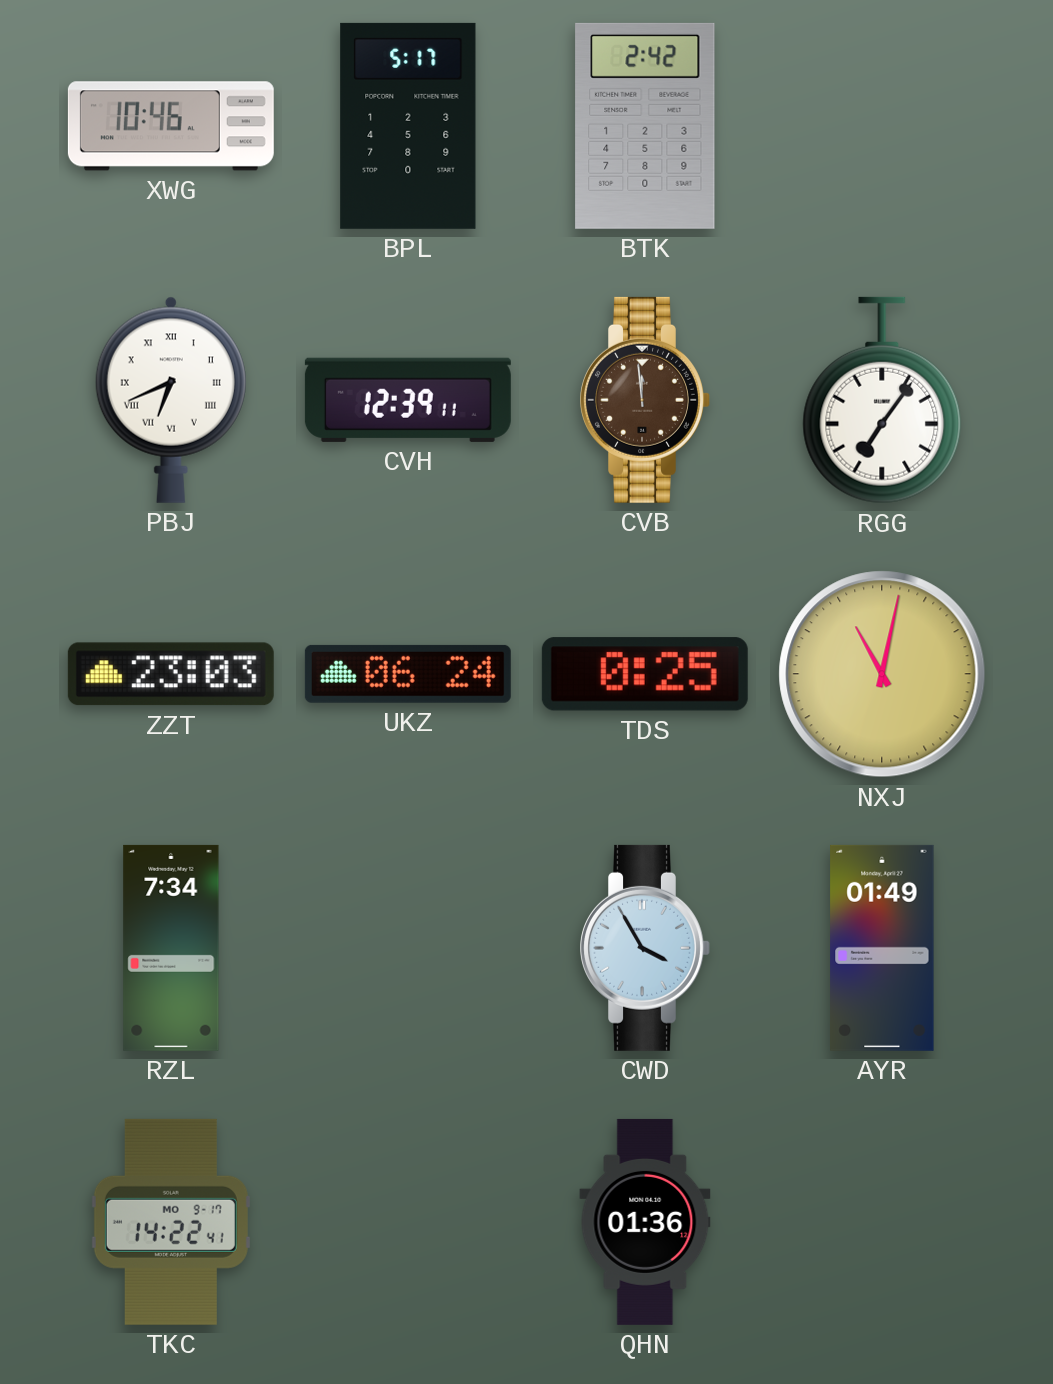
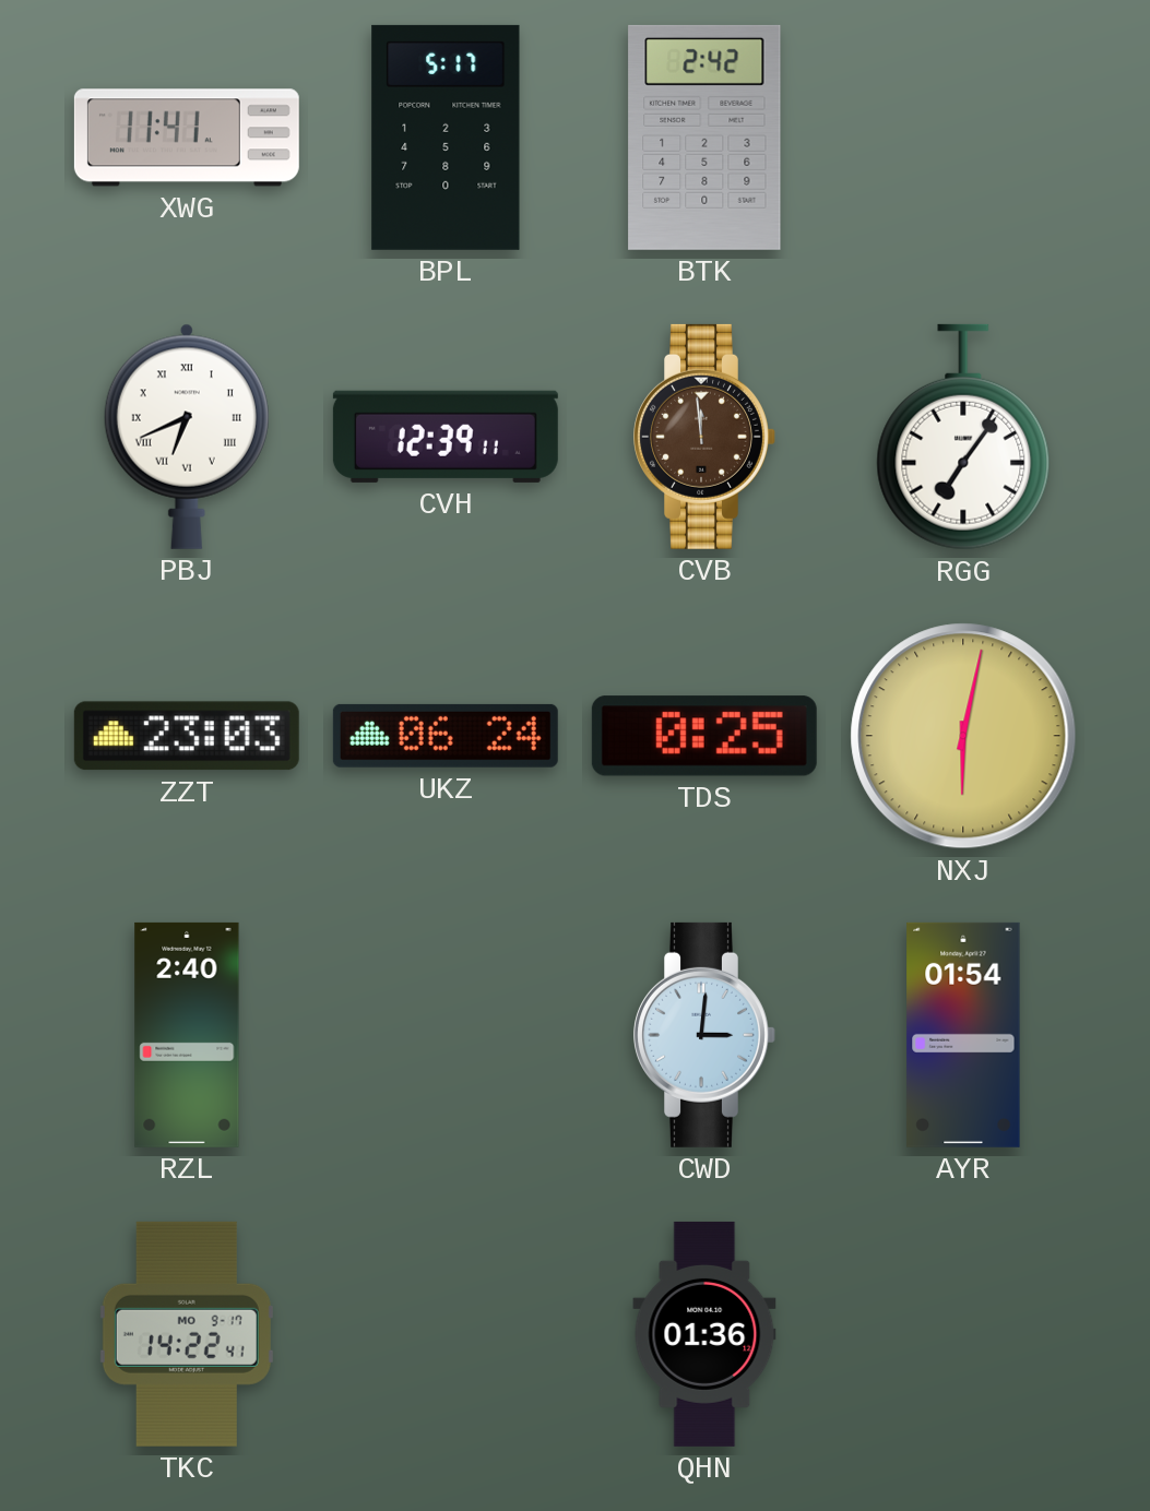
XWG: 10:46 -> 11:41 (187, 138)
NXJ: 11:02 -> 6:02 (963, 736)
RZL: 7:34 -> 2:40 (187, 1035)
CWD: 3:55 -> 3:01 (704, 1035)
AYR: 01:49 -> 01:54 (963, 1035)
